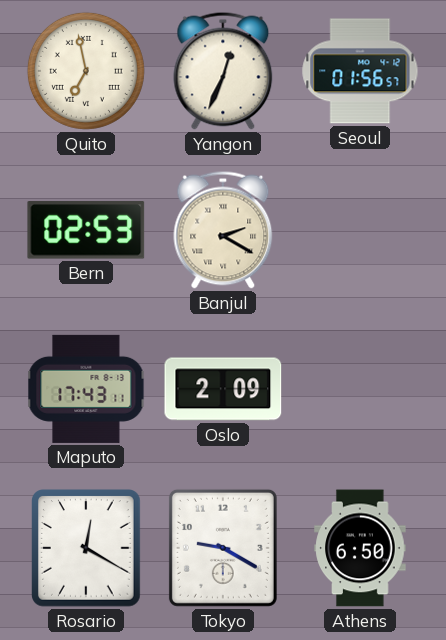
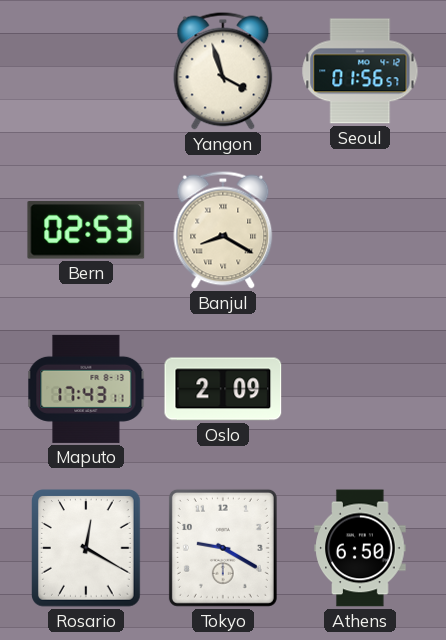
Quito: 6:58 -> none (86, 71)
Yangon: 12:34 -> 3:57 (223, 71)
Banjul: 2:20 -> 8:20 (223, 230)
